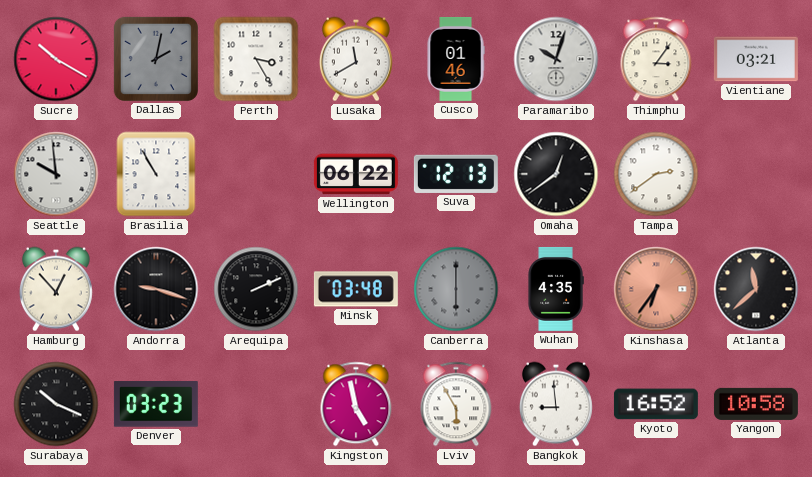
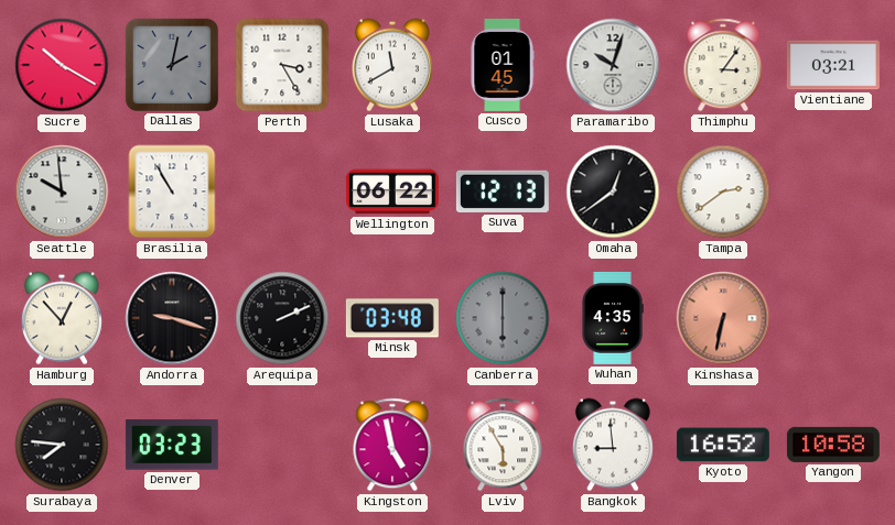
Cusco: 01:46 -> 01:45 (503, 65)
Kinshasa: 6:36 -> 6:32 (723, 318)
Atlanta: 11:38 -> none (756, 289)
Surabaya: 10:19 -> 7:46 (62, 445)
